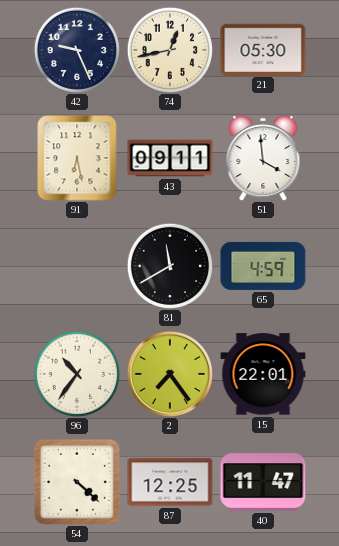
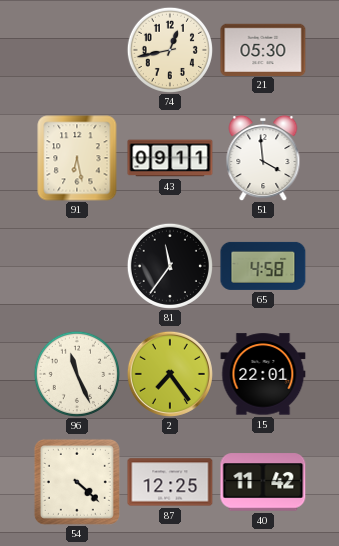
42: 9:26 -> none (76, 49)
81: 11:40 -> 11:36 (169, 265)
65: 4:59 -> 4:58 (263, 266)
96: 10:36 -> 11:26 (76, 373)
40: 11:47 -> 11:42 (263, 482)
